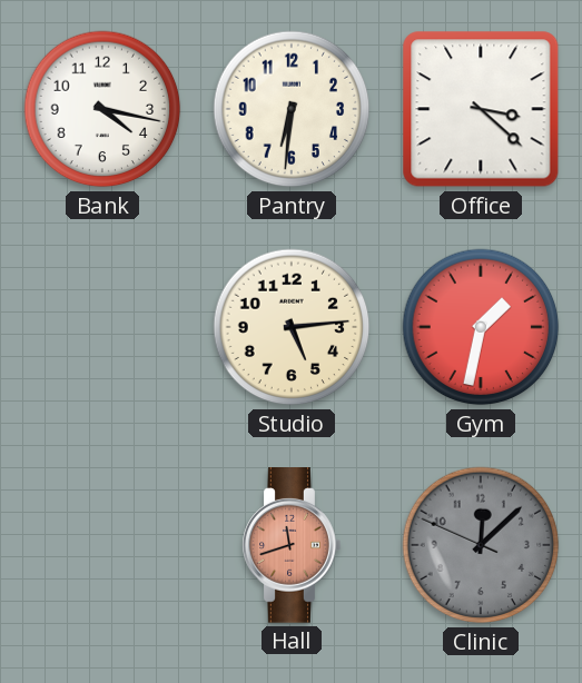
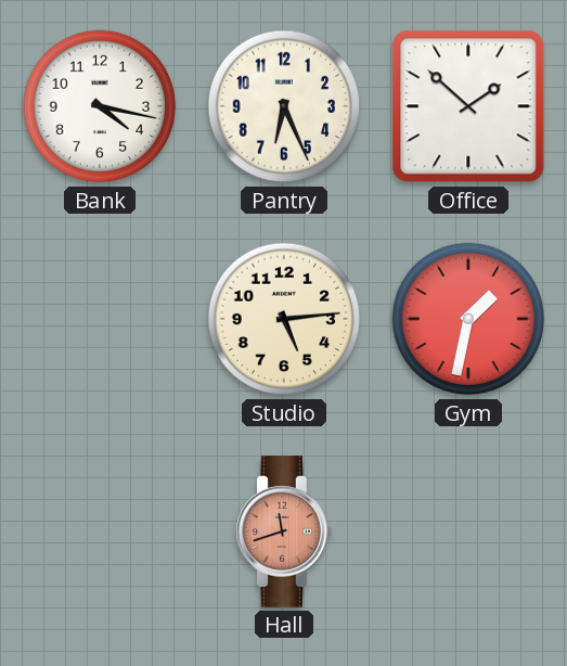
Pantry: 6:31 -> 6:26 (284, 106)
Office: 3:22 -> 1:52 (468, 106)
Clinic: 12:07 -> none (481, 545)
